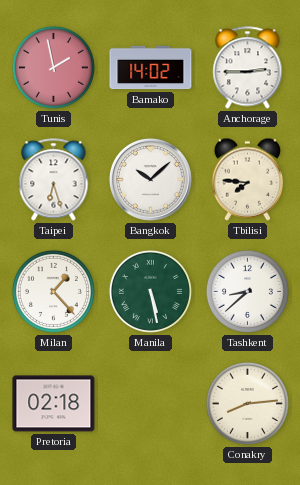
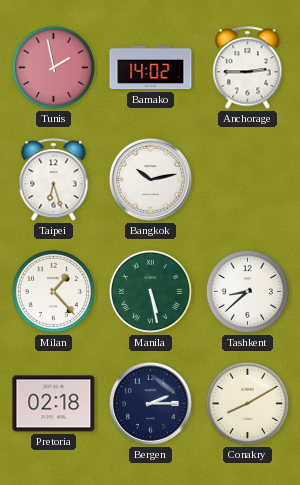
Bangkok: 10:08 -> 10:13 (150, 179)
Tbilisi: 7:46 -> none (247, 179)
Bergen: none -> 2:15 (150, 403)
Conakry: 8:14 -> 8:10 (247, 403)
